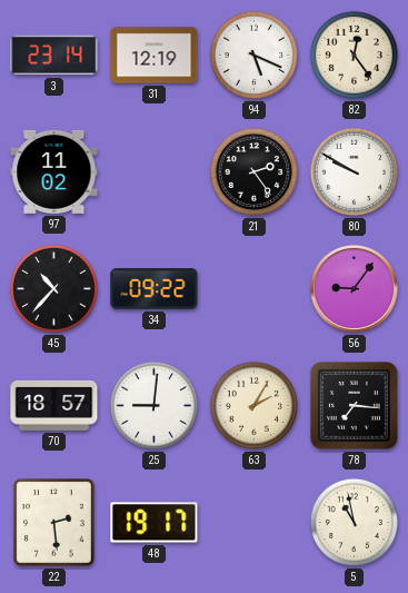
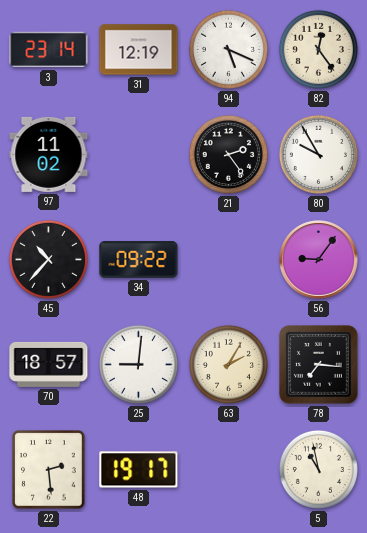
80: 9:50 -> 9:55 (318, 154)
